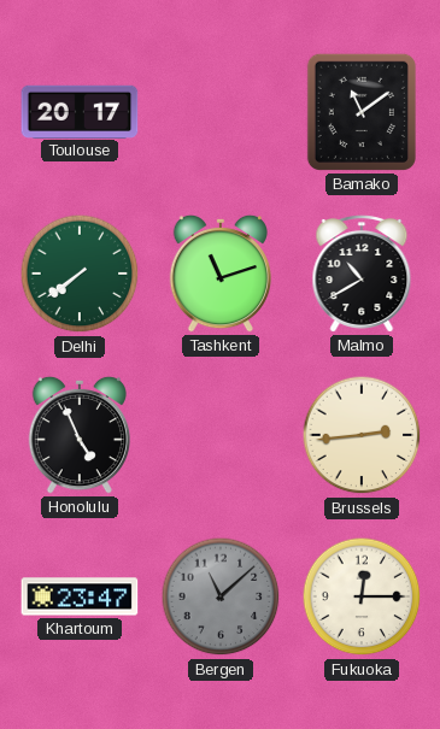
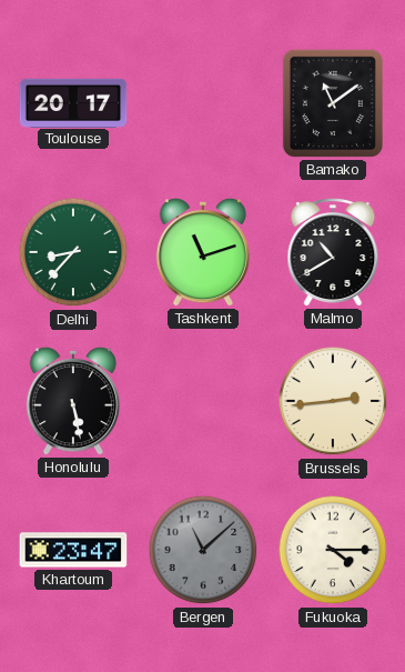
Delhi: 7:39 -> 8:37 (73, 252)
Honolulu: 4:56 -> 5:28 (72, 401)
Fukuoka: 12:15 -> 4:15 (333, 550)
